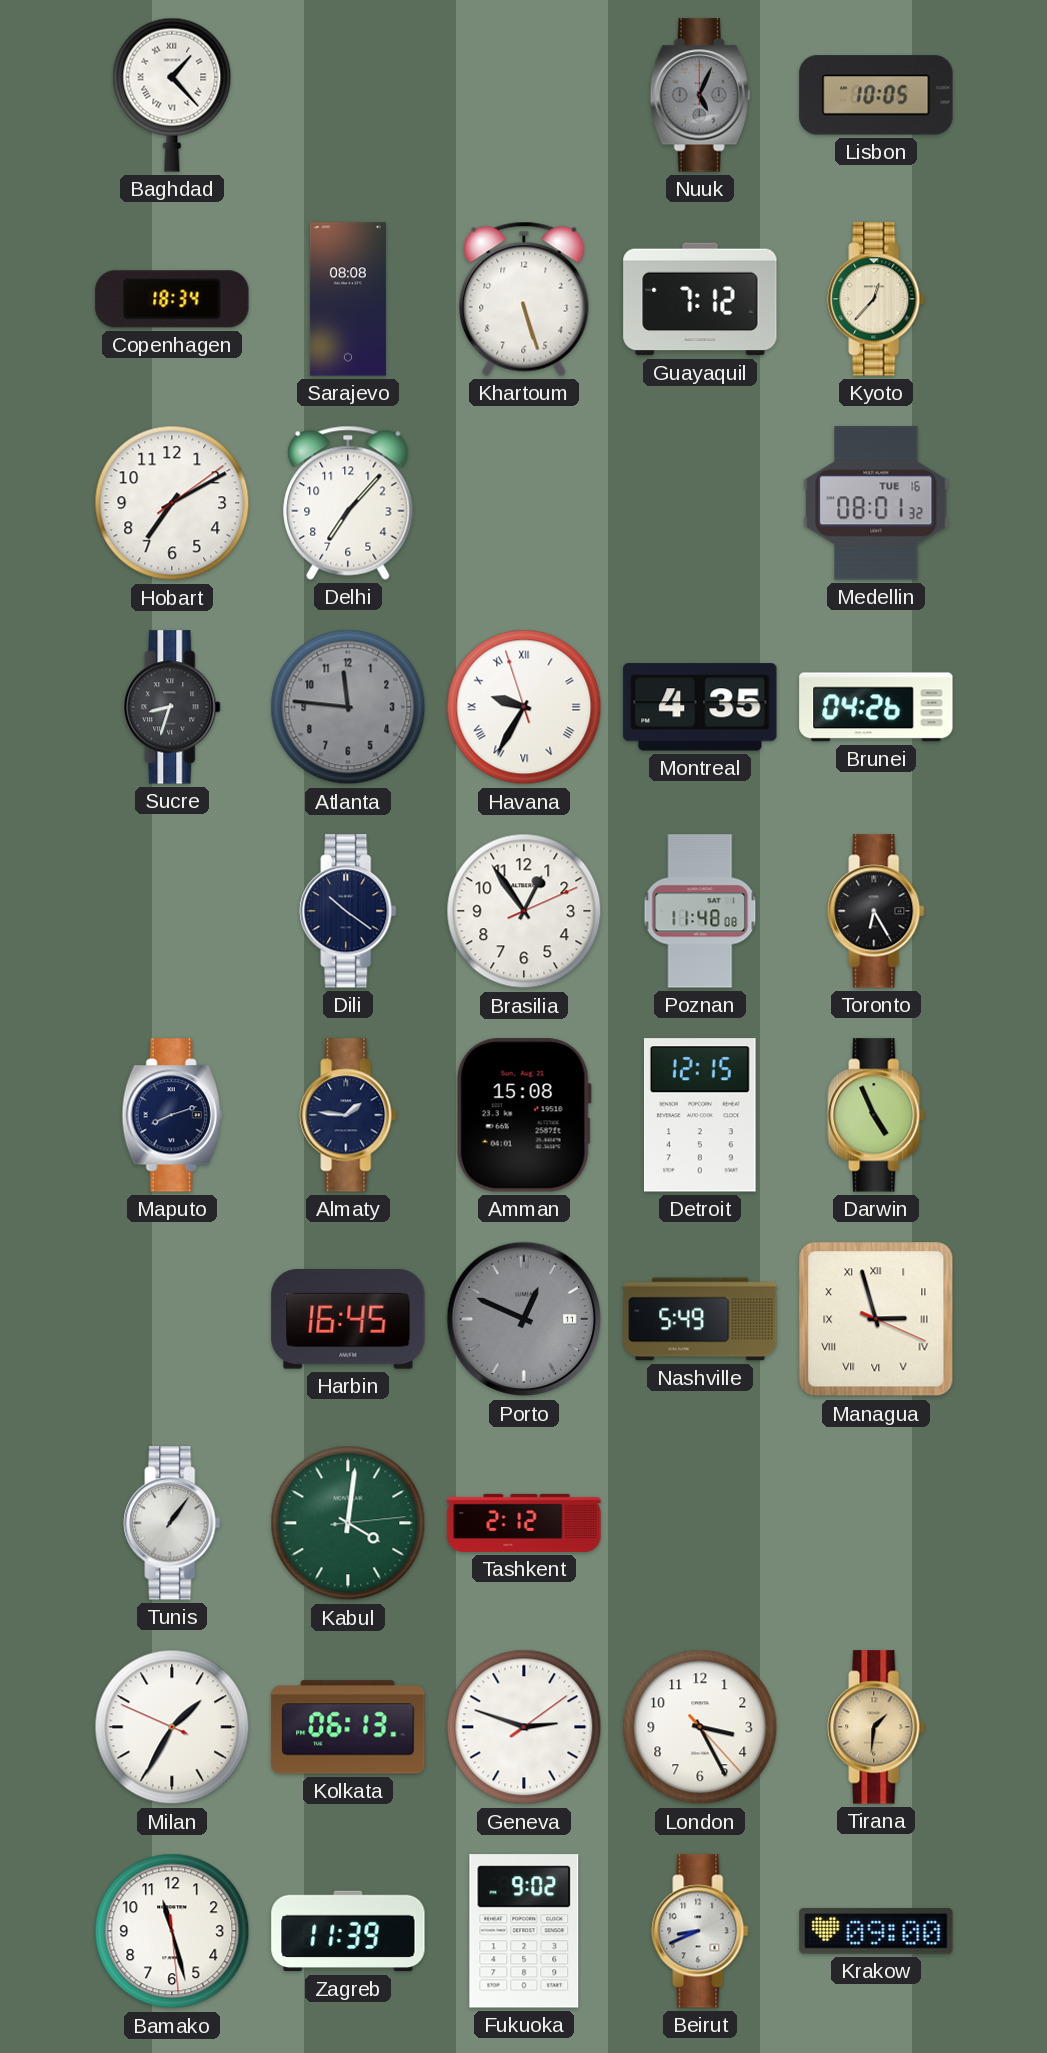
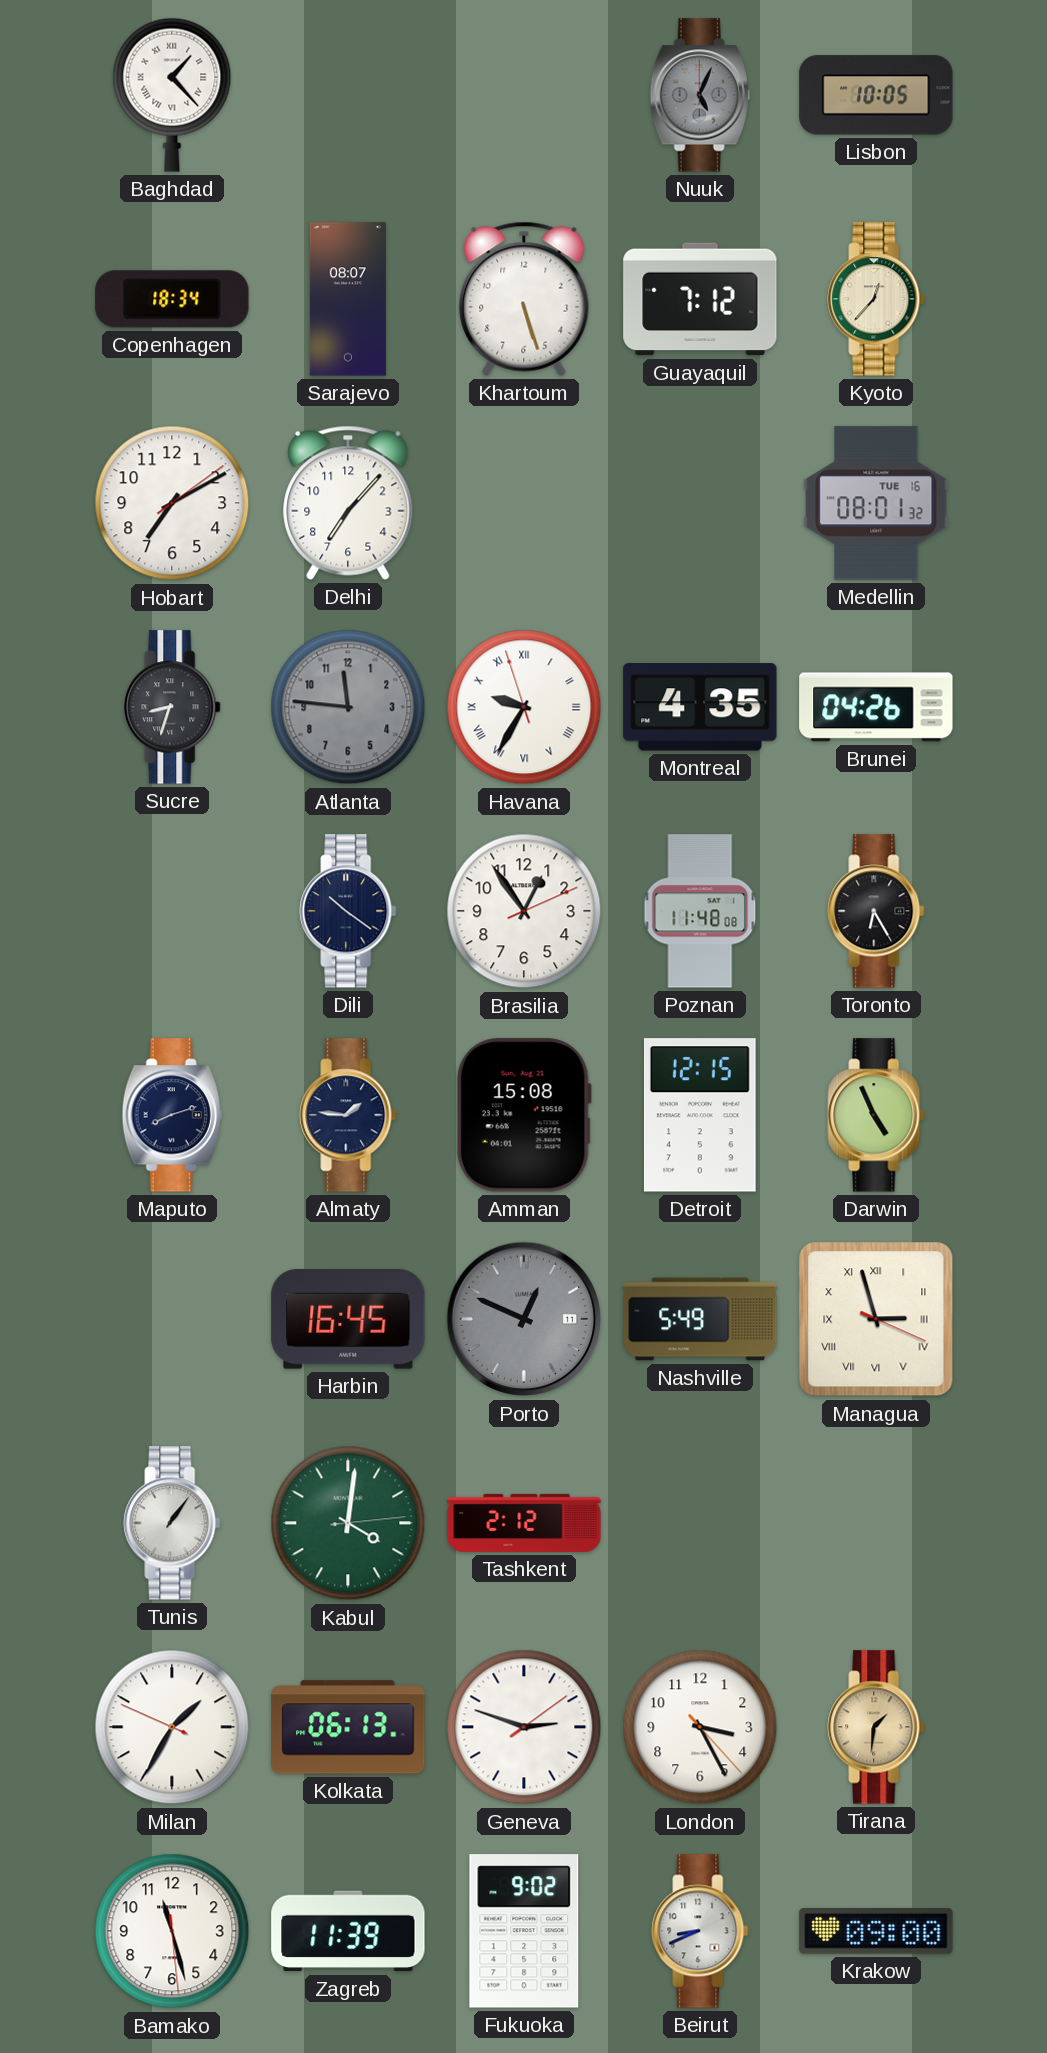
Sarajevo: 08:08 -> 08:07 (348, 299)
